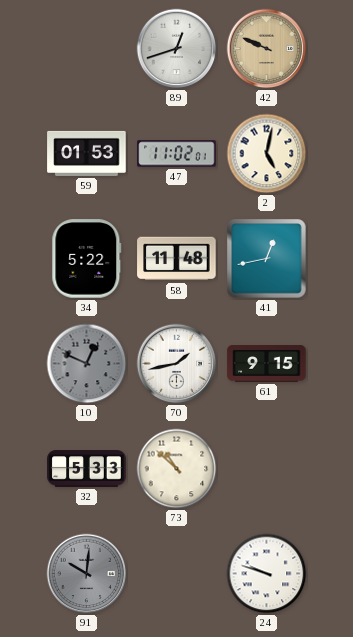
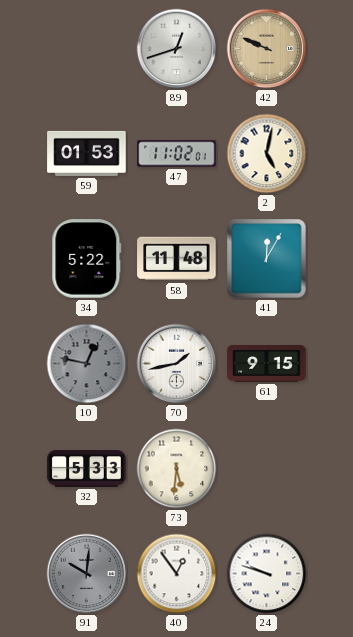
41: 12:43 -> 12:05 (267, 259)
10: 12:49 -> 12:47 (87, 364)
73: 10:52 -> 5:31 (177, 469)
40: none -> 12:54 (177, 574)
